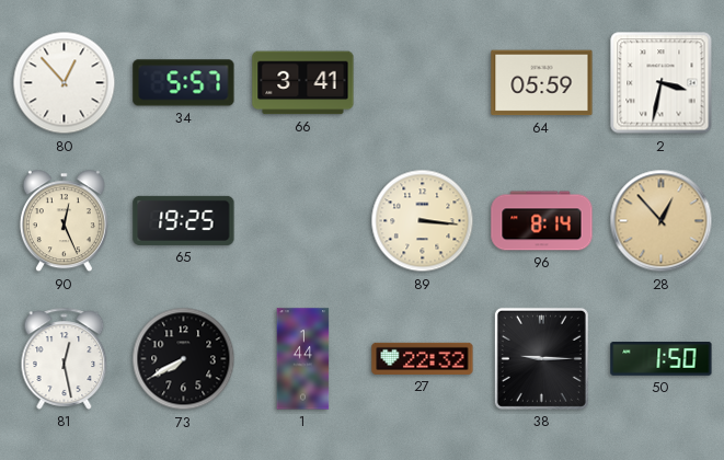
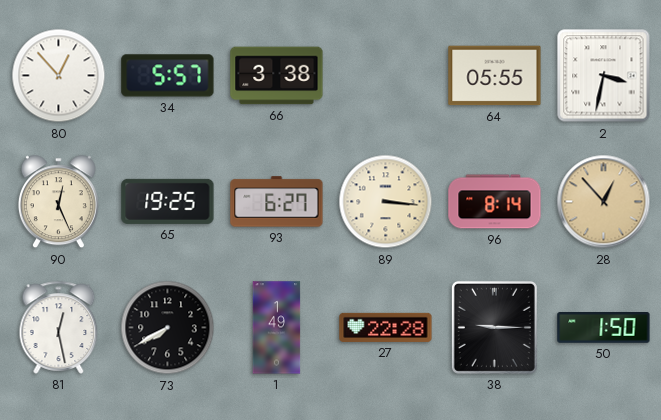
66: 3:41 -> 3:38 (277, 76)
64: 05:59 -> 05:55 (495, 76)
93: none -> 6:27 (277, 202)
1: 1:44 -> 1:49 (277, 328)
27: 22:32 -> 22:28 (386, 327)
